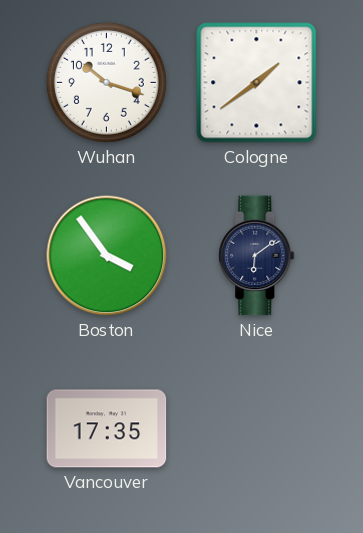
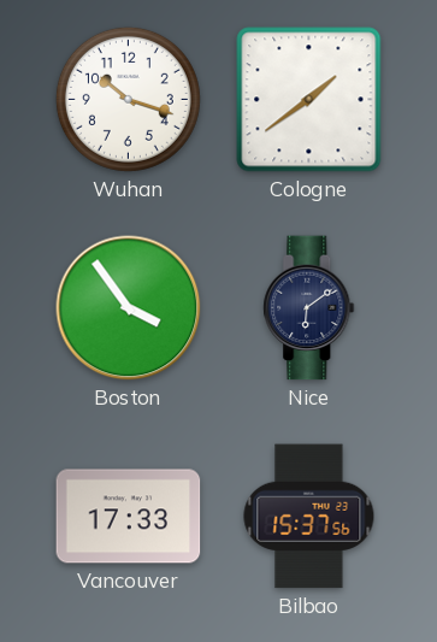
Vancouver: 17:35 -> 17:33 (129, 517)
Bilbao: none -> 15:37 (309, 517)
